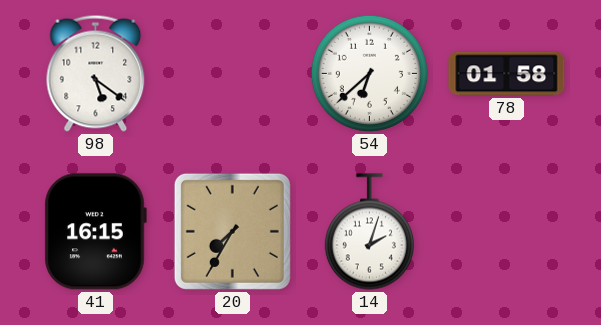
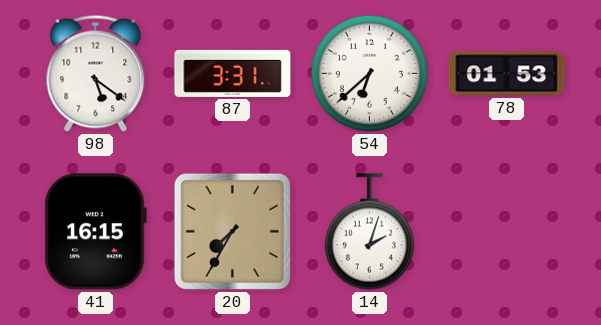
87: none -> 3:31 (233, 73)
78: 01:58 -> 01:53 (507, 74)
